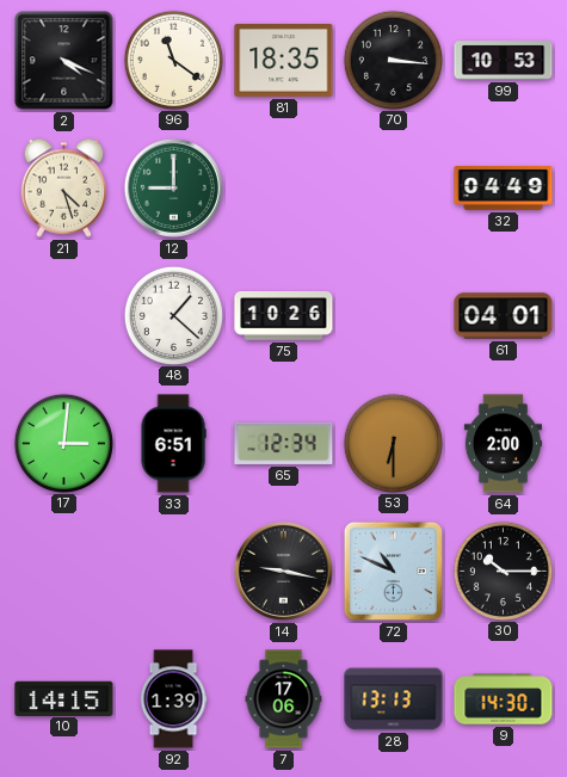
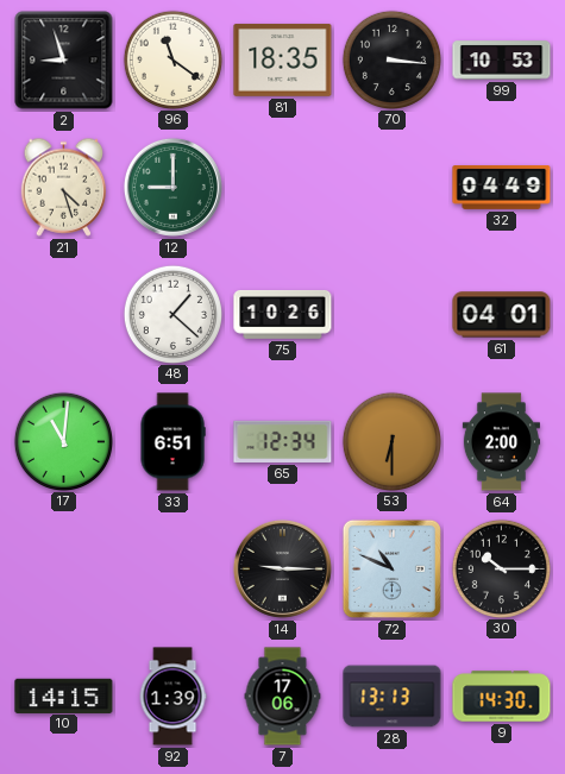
2: 4:19 -> 8:57 (64, 61)
17: 3:01 -> 11:01 (63, 441)
14: 9:17 -> 9:15 (282, 568)
